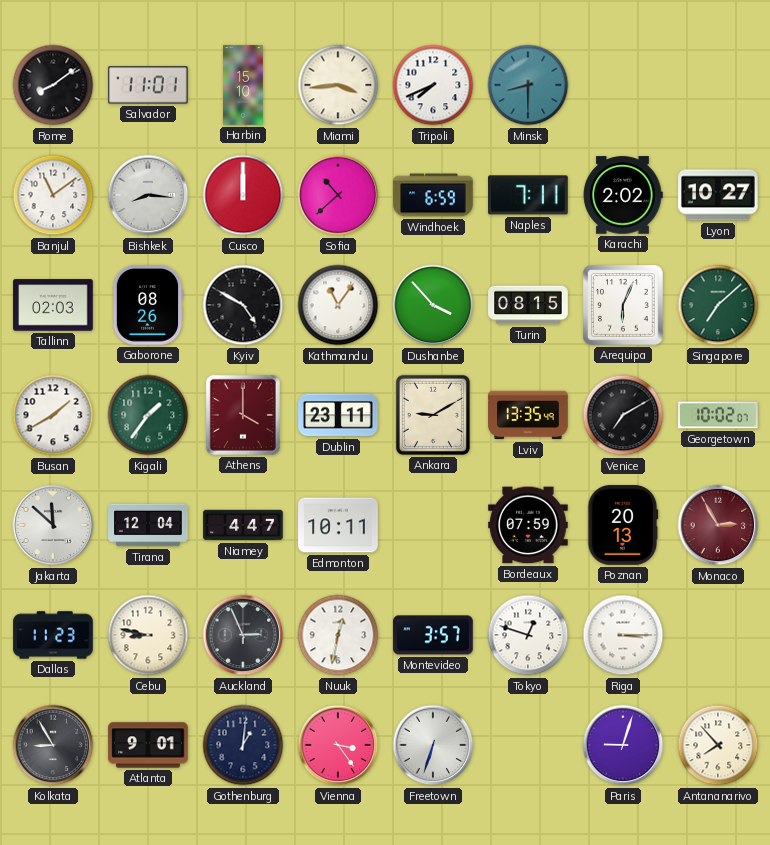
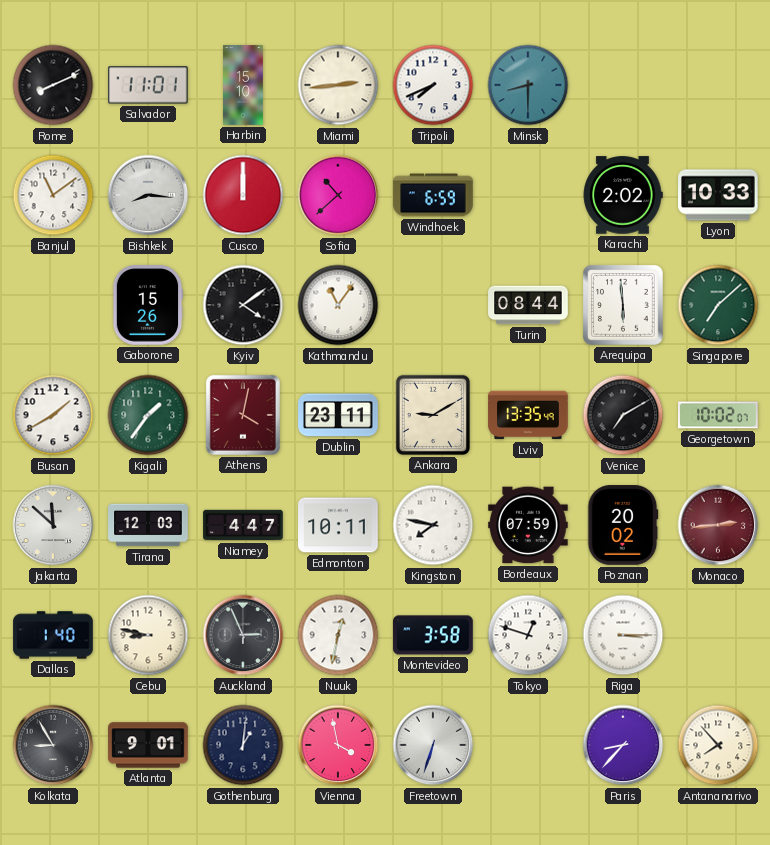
Rome: 8:09 -> 8:11 (53, 85)
Miami: 3:44 -> 2:44 (338, 85)
Naples: 7:11 -> none (528, 195)
Lyon: 10:27 -> 10:33 (718, 195)
Tallinn: 02:03 -> none (53, 305)
Gaborone: 08:26 -> 15:26 (148, 305)
Kyiv: 4:50 -> 4:09 (243, 305)
Dushanbe: 3:53 -> none (433, 305)
Turin: 08:15 -> 08:44 (528, 305)
Arequipa: 6:04 -> 5:59 (624, 306)
Athens: 4:00 -> 4:02 (243, 415)
Tirana: 12:04 -> 12:03 (148, 525)
Kingston: none -> 7:47 (433, 525)
Poznan: 20:13 -> 20:02 (623, 525)
Monaco: 2:55 -> 2:44 (718, 525)
Dallas: 11:23 -> 1:40 (53, 635)
Montevideo: 3:57 -> 3:58 (433, 635)
Vienna: 3:24 -> 3:58 (338, 745)
Paris: 9:03 -> 8:37 (623, 745)
